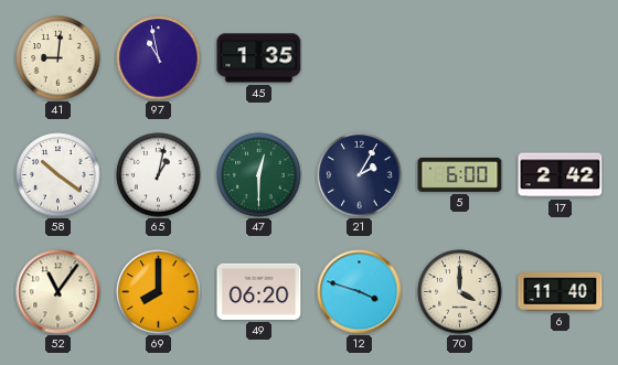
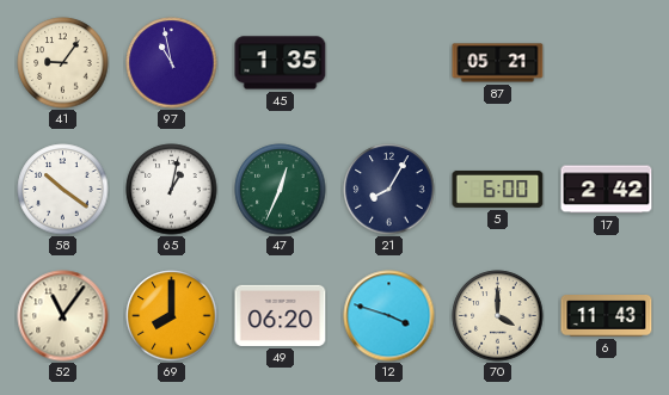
41: 9:01 -> 9:06 (63, 63)
87: none -> 05:21 (498, 63)
47: 12:30 -> 12:34 (281, 190)
21: 2:05 -> 8:05 (389, 190)
6: 11:40 -> 11:43 (607, 316)
